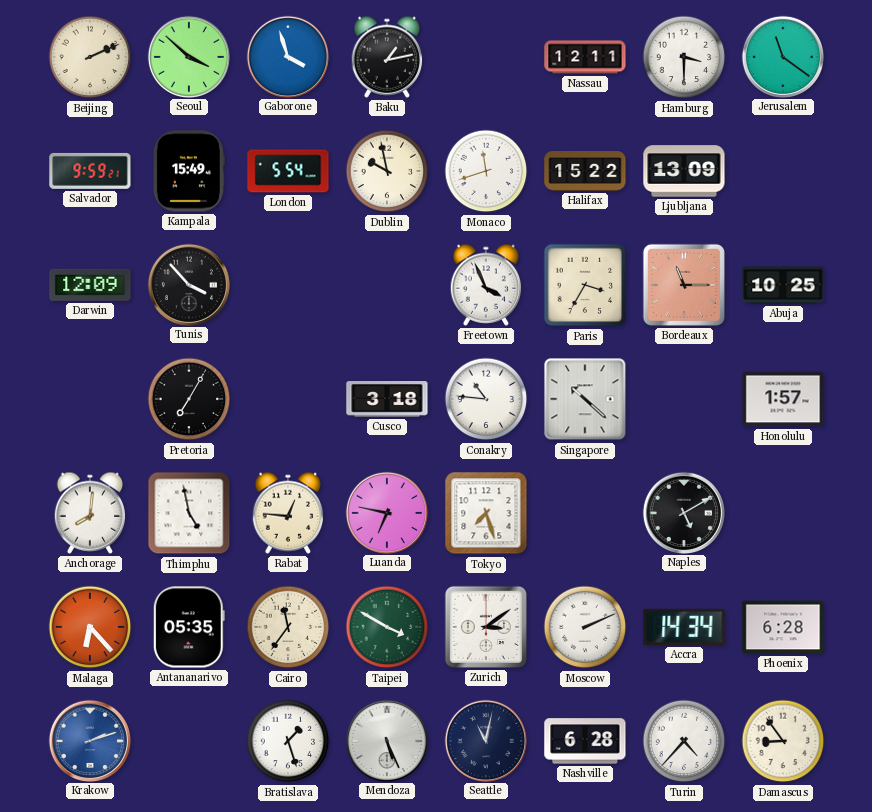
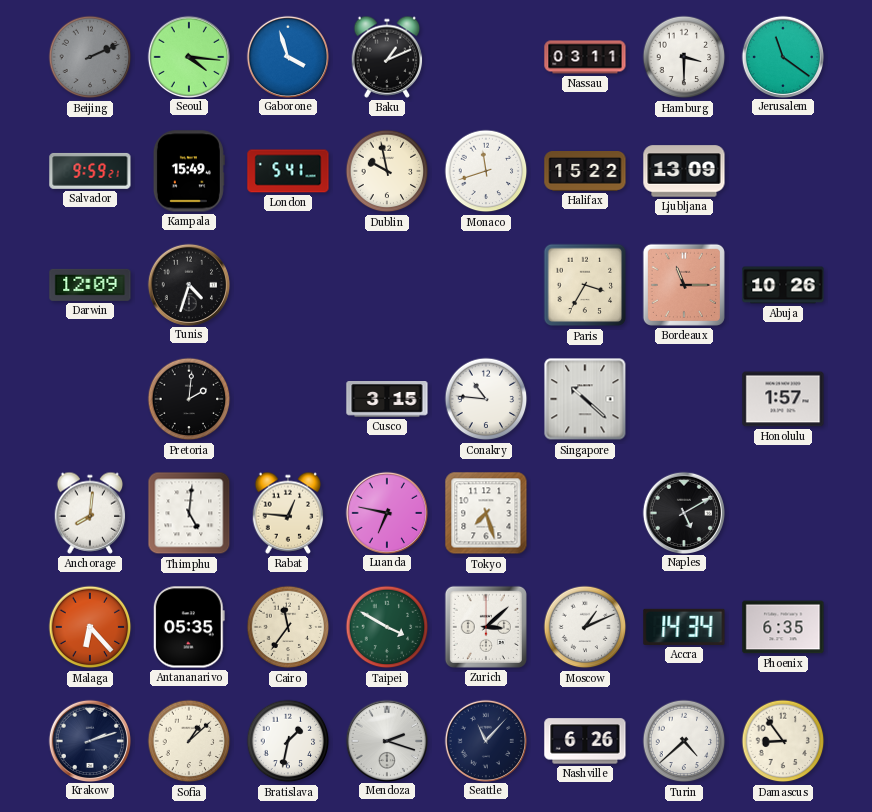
Beijing dial: cream -> grey (90, 57)
Seoul: 3:52 -> 4:16 (188, 56)
Baku: 1:13 -> 1:11 (387, 57)
Nassau: 12:11 -> 03:11 (585, 57)
London: 5:54 -> 5:41 (288, 171)
Tunis: 3:53 -> 4:33 (188, 284)
Freetown: 3:56 -> none (486, 285)
Abuja: 10:25 -> 10:26 (783, 285)
Pretoria: 7:05 -> 2:01 (189, 399)
Cusco: 3:18 -> 3:15 (387, 399)
Thimphu: 4:58 -> 5:01 (189, 513)
Zurich: 3:09 -> 3:08 (486, 627)
Moscow: 2:11 -> 1:11 (585, 627)
Phoenix: 6:28 -> 6:35 (783, 627)
Krakow dial: blue -> navy (89, 740)
Sofia: none -> 1:08 (189, 741)
Bratislava: 1:27 -> 1:32 (288, 741)
Mendoza: 5:26 -> 2:18 (386, 740)
Seattle: 11:02 -> 11:07 (485, 740)
Nashville: 6:28 -> 6:26 (585, 741)
Turin: 4:37 -> 4:38 (684, 741)
